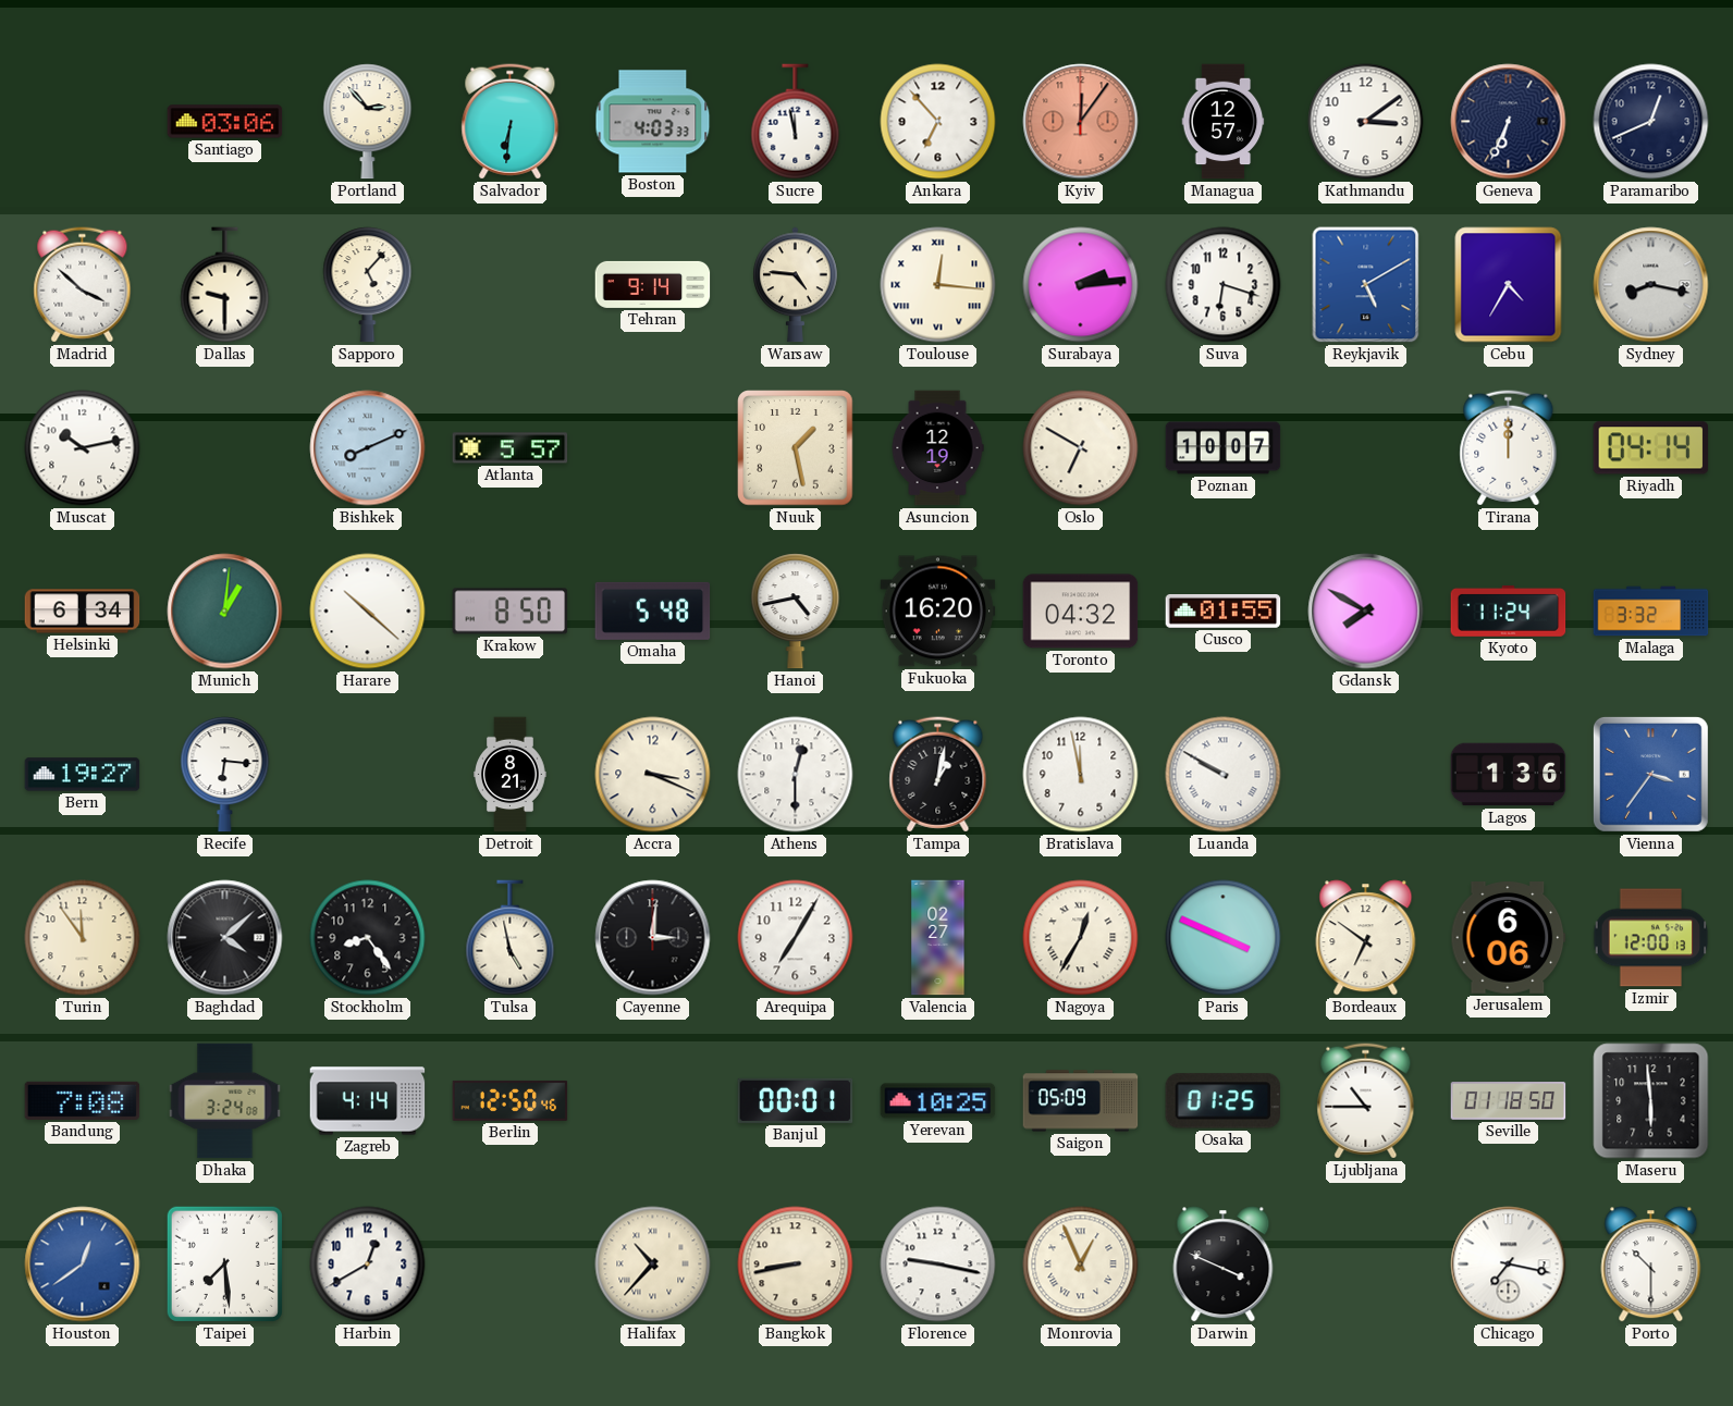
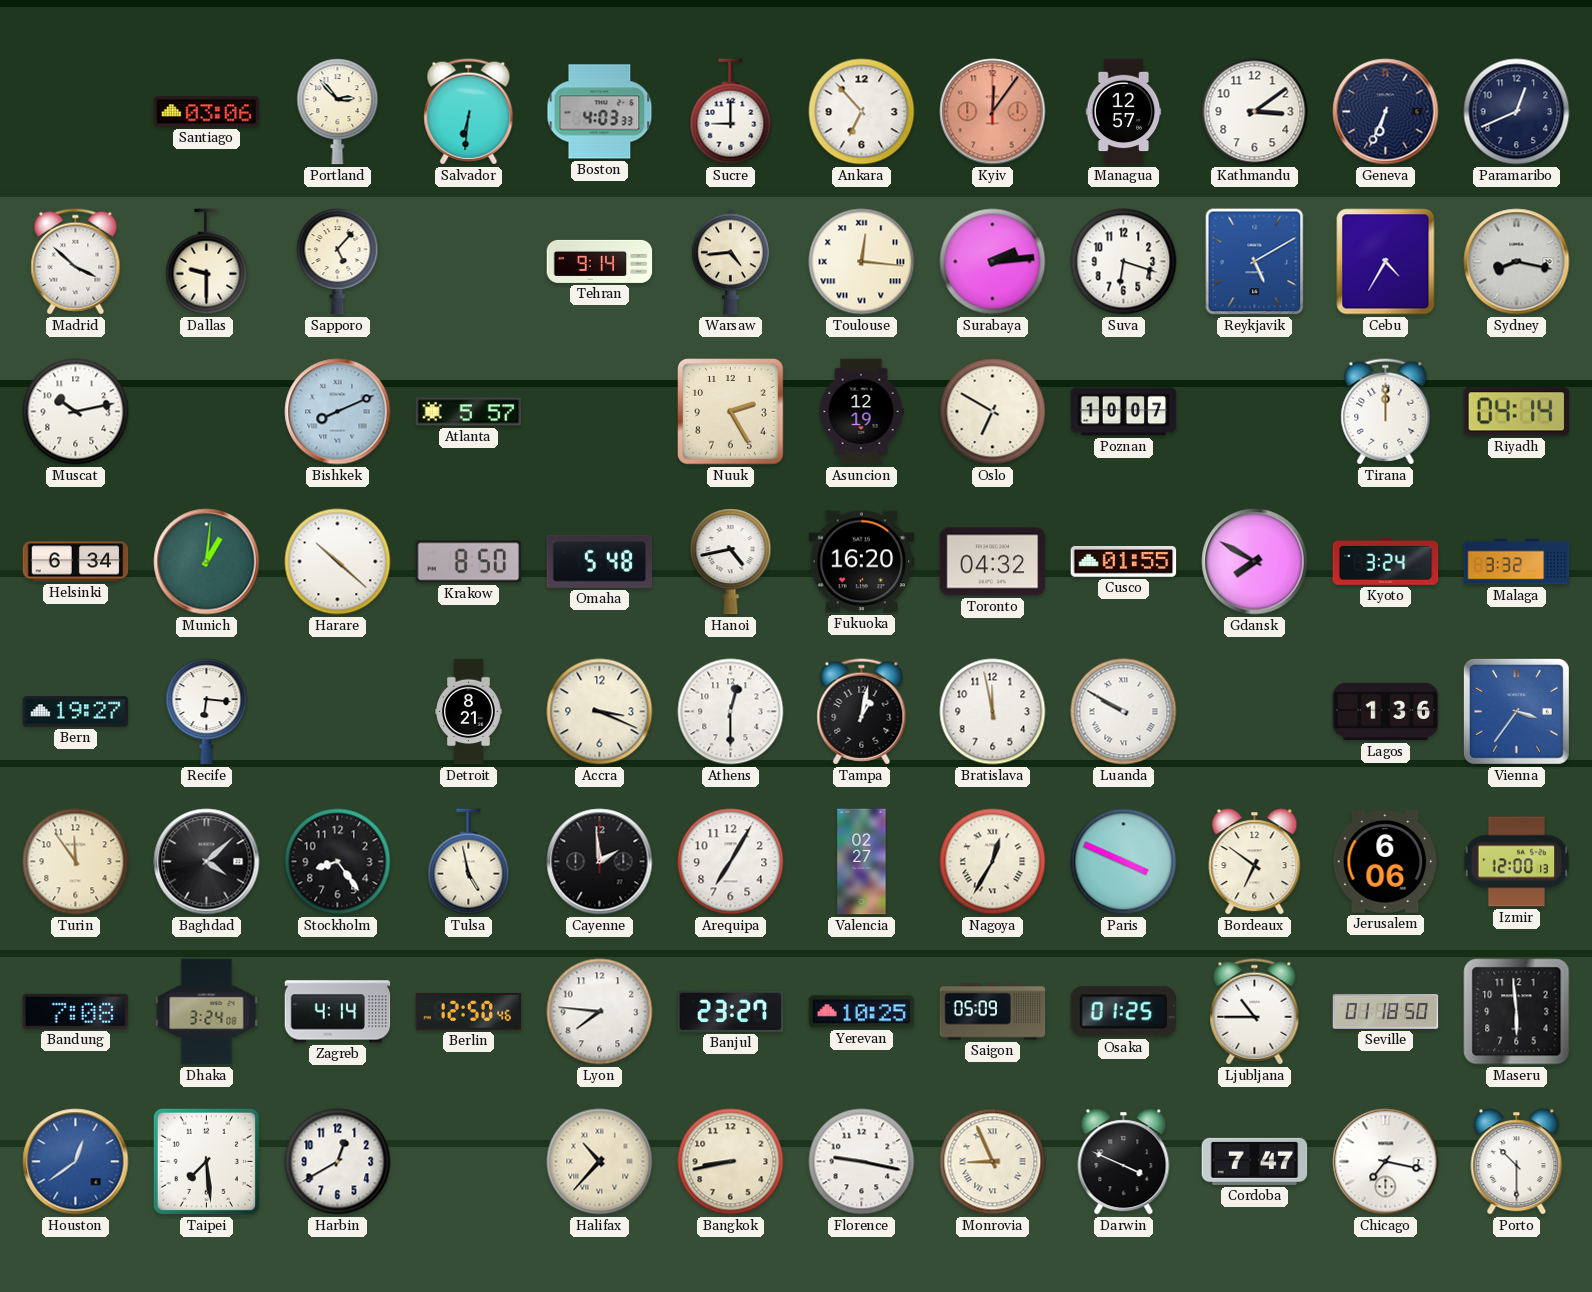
Sucre: 11:58 -> 9:00 (731, 112)
Warsaw: 4:46 -> 4:44 (731, 262)
Nuuk: 1:28 -> 2:25 (731, 412)
Kyoto: 11:24 -> 3:24 (1386, 562)
Cayenne: 3:01 -> 1:59 (600, 862)
Lyon: none -> 7:46 (600, 1012)
Banjul: 00:01 -> 23:27 (731, 1011)
Monrovia: 12:56 -> 8:56 (993, 1162)
Cordoba: none -> 7:47 (1255, 1161)
